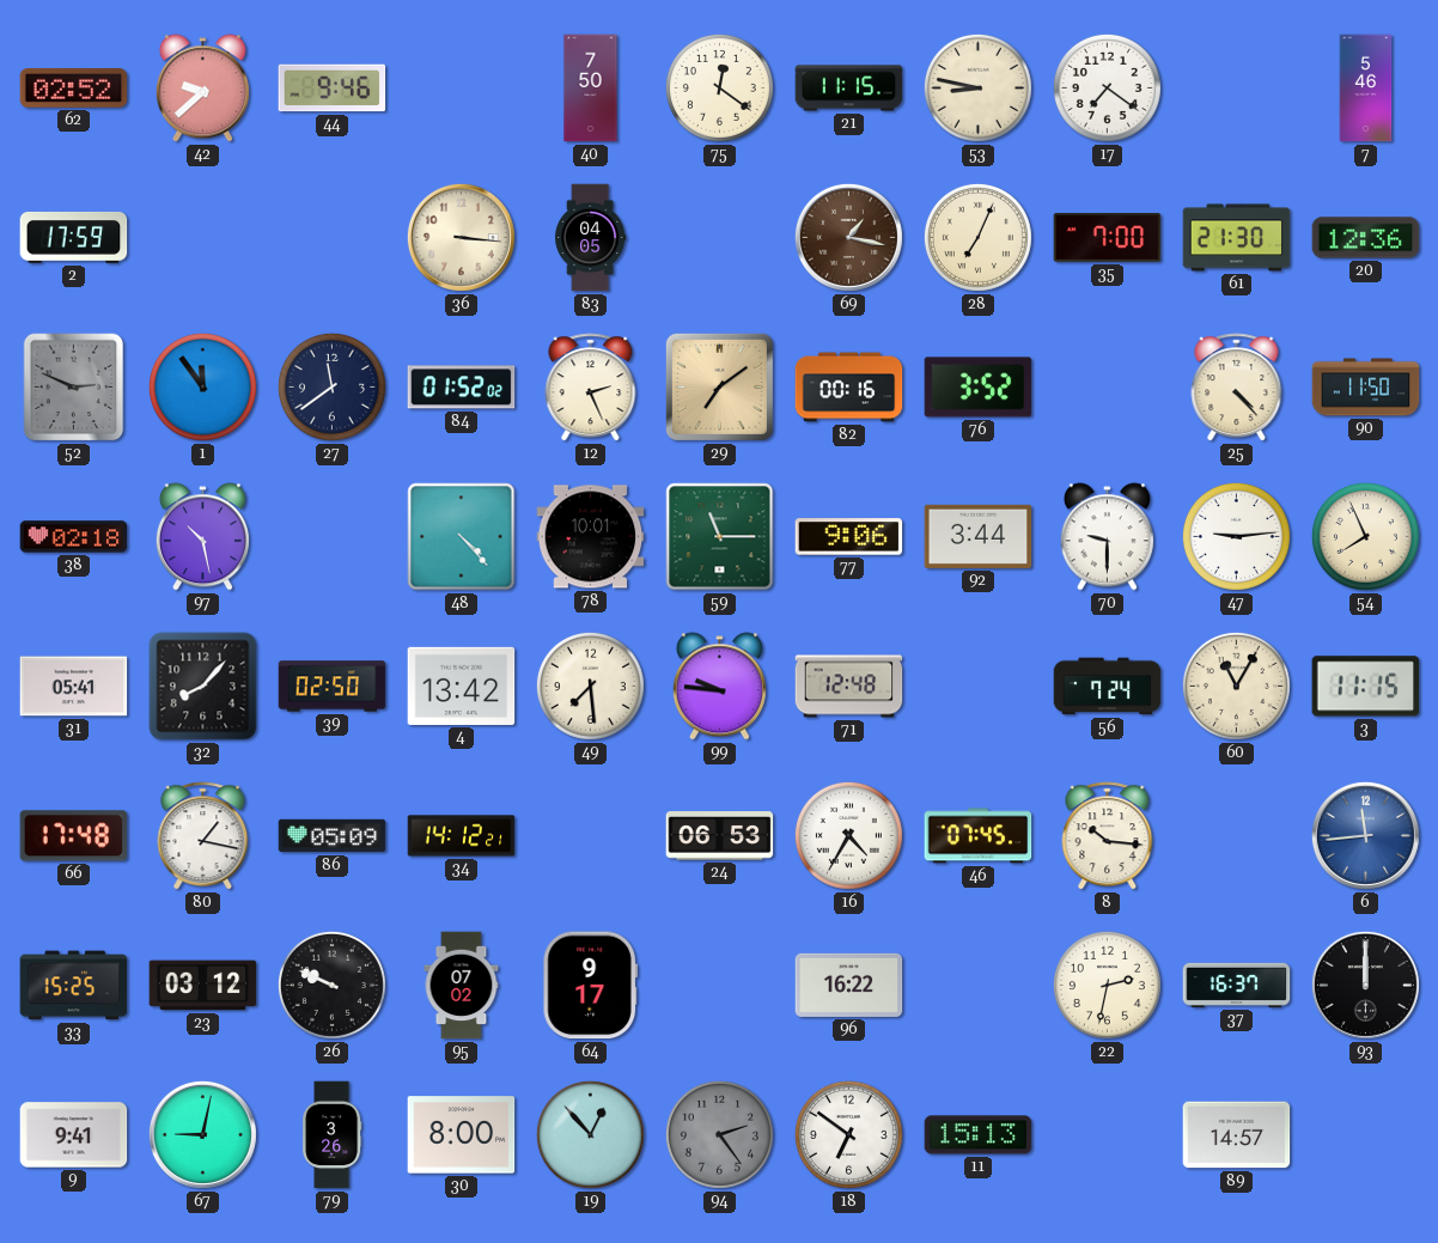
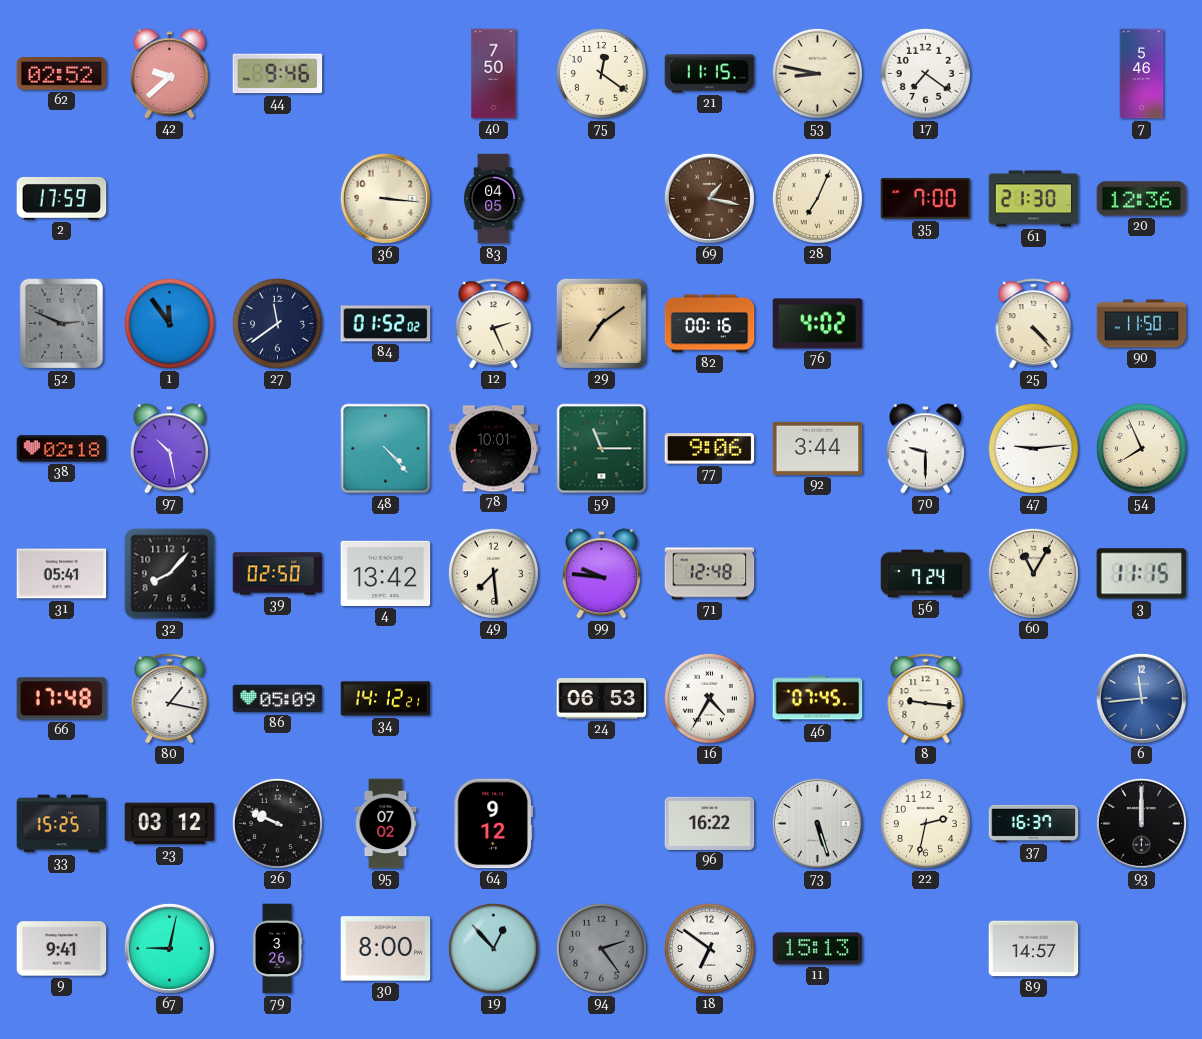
76: 3:52 -> 4:02 (818, 324)
8: 10:16 -> 9:16 (926, 699)
64: 9:17 -> 9:12 (493, 824)
73: none -> 5:27 (817, 823)
